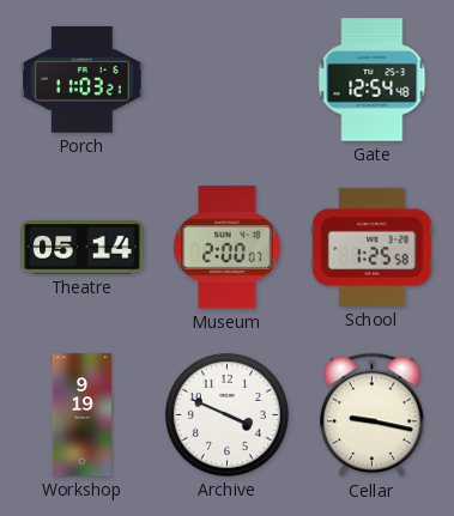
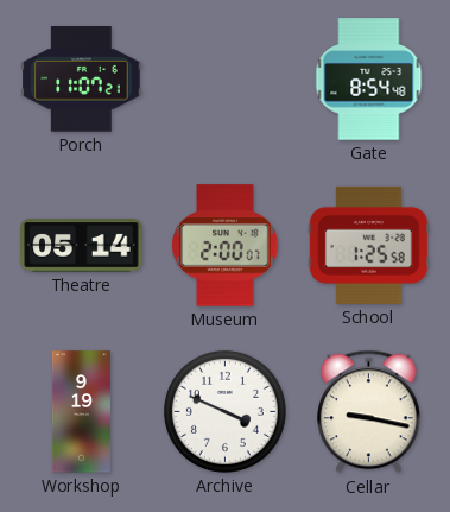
Porch: 11:03 -> 11:07 (82, 80)
Gate: 12:54 -> 8:54 (369, 80)
